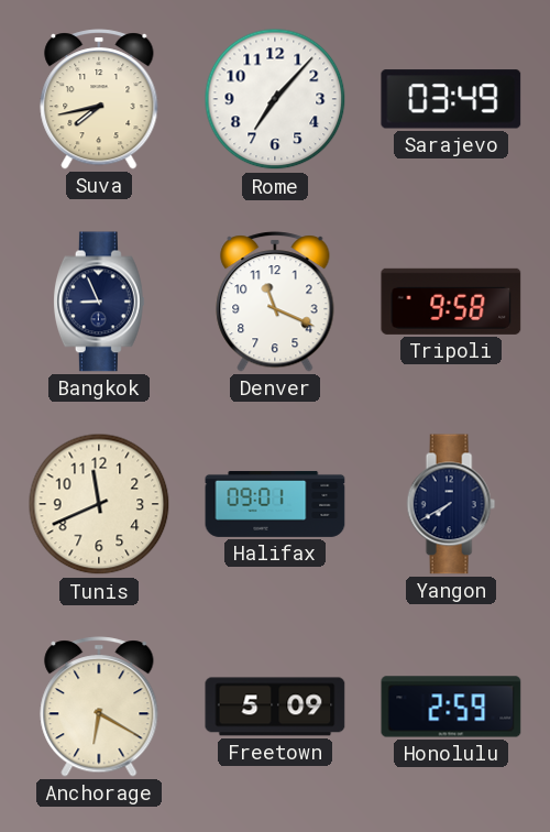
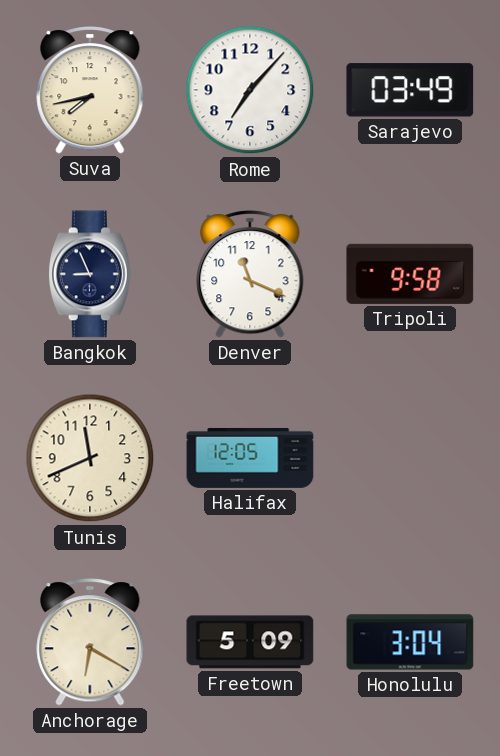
Halifax: 09:01 -> 12:05 (250, 458)
Yangon: 7:40 -> none (451, 504)
Honolulu: 2:59 -> 3:04 (410, 642)
